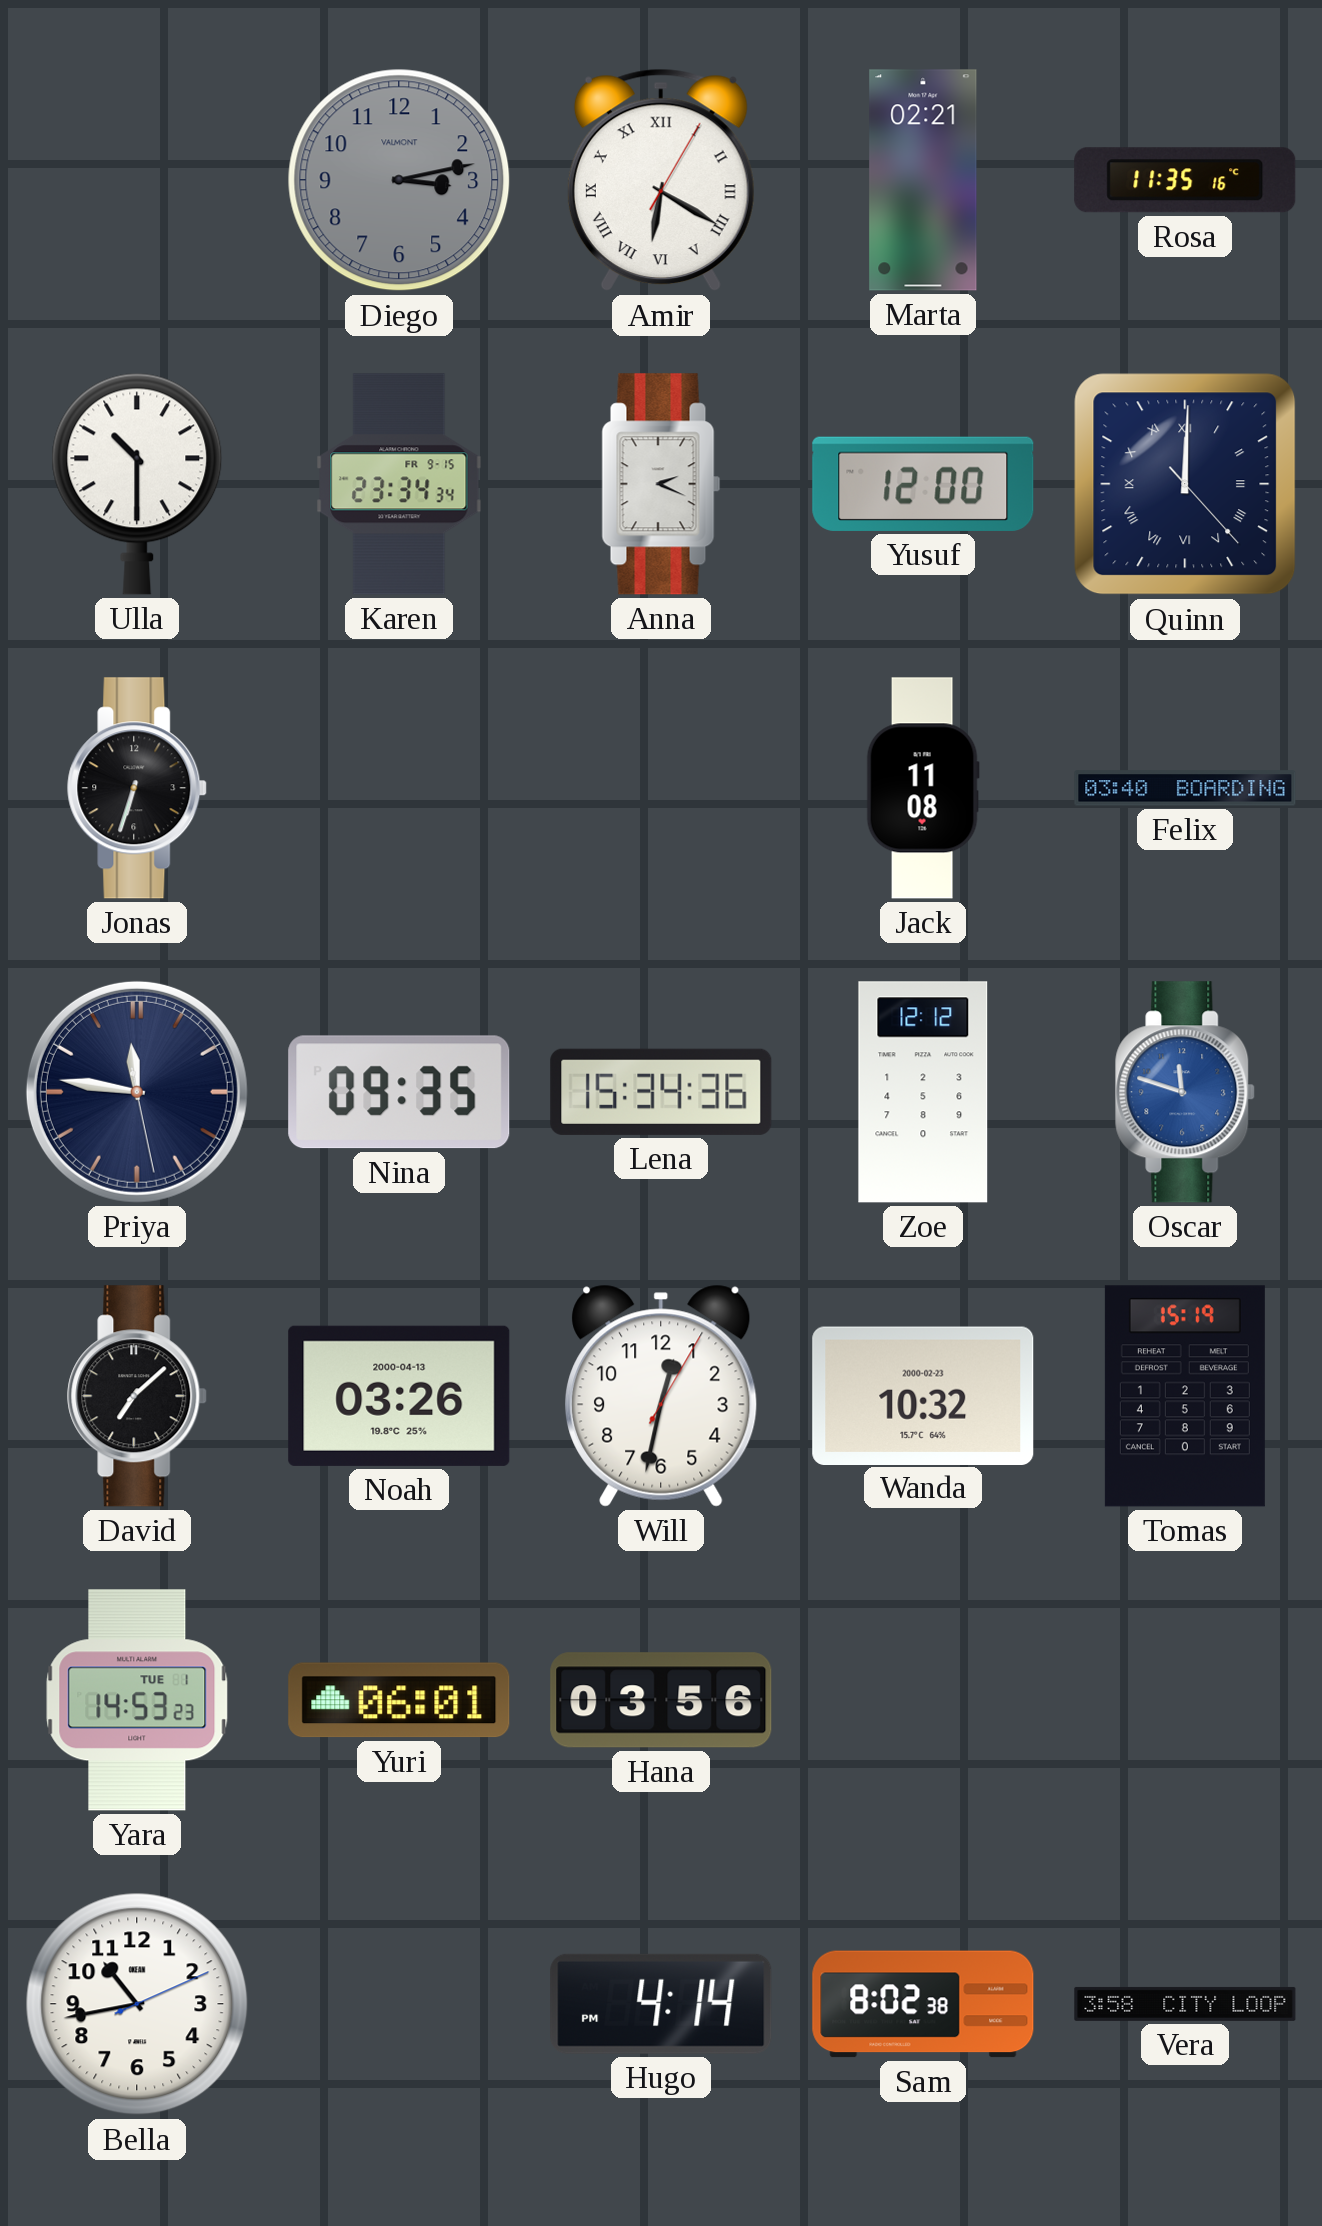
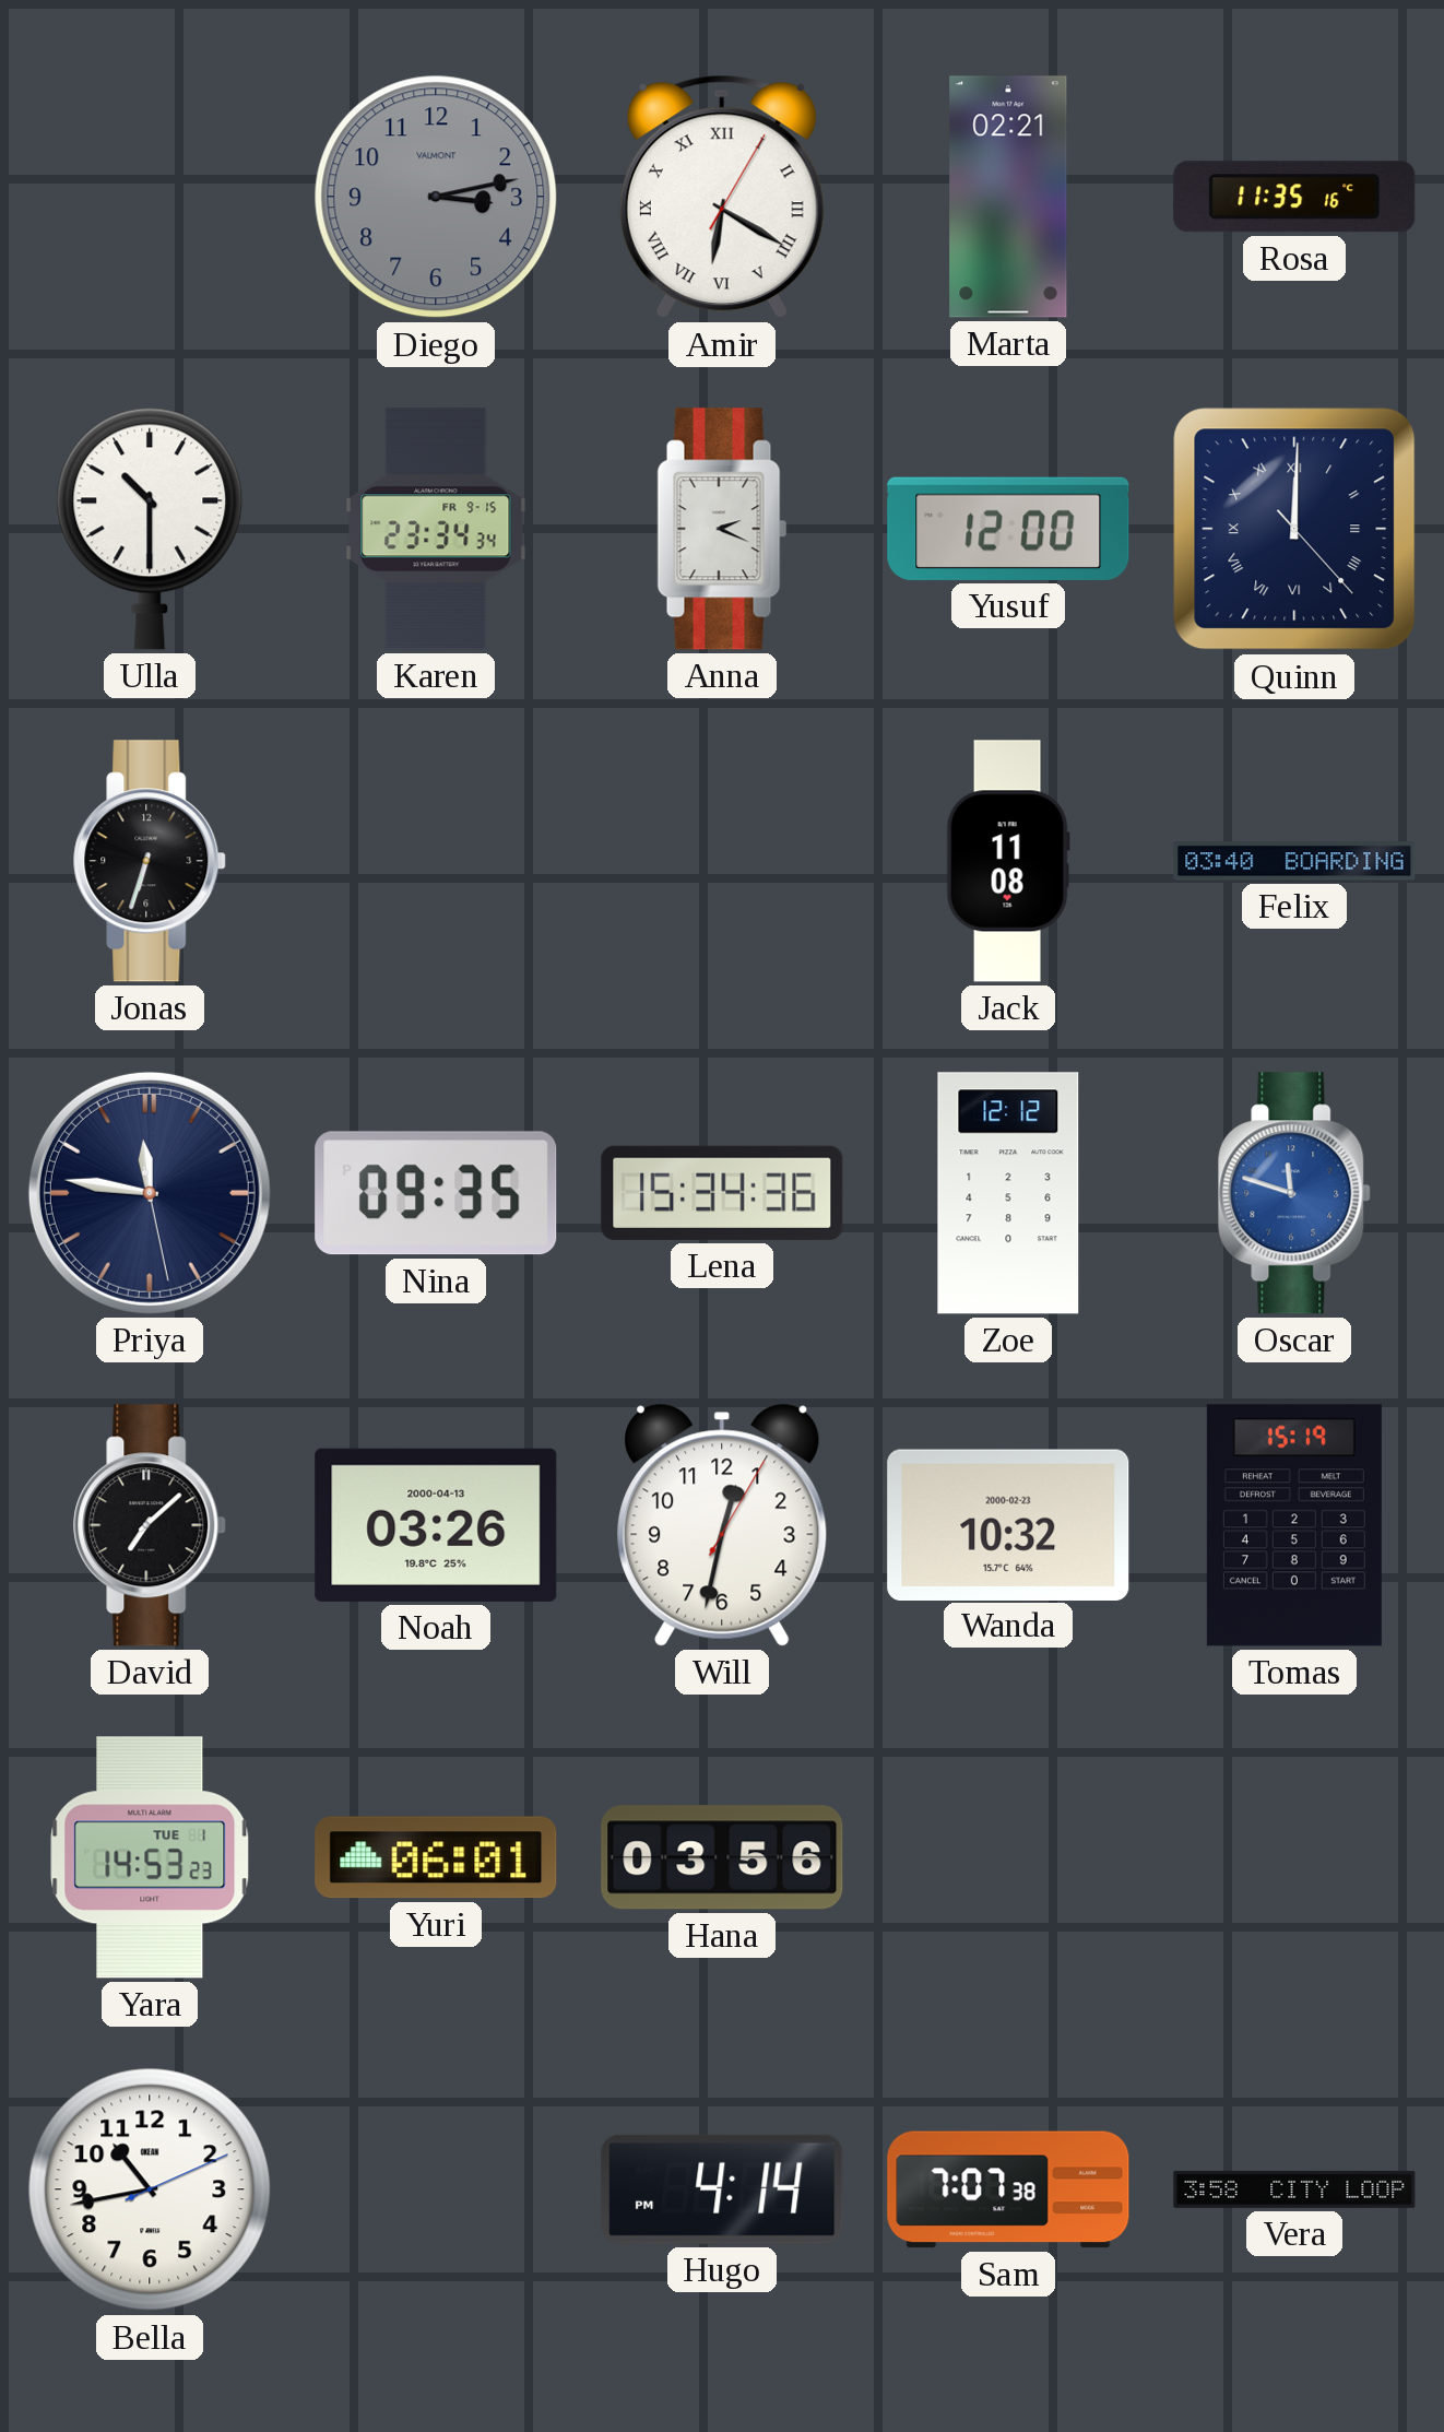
Sam: 8:02 -> 7:07 (1008, 2189)
